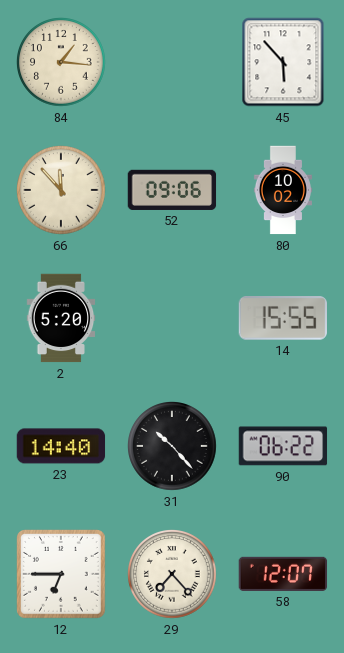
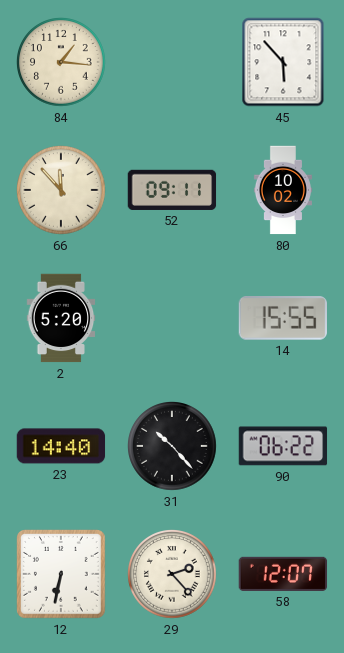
52: 09:06 -> 09:11 (172, 190)
12: 6:45 -> 6:32 (62, 575)
29: 7:23 -> 2:23 (173, 575)
